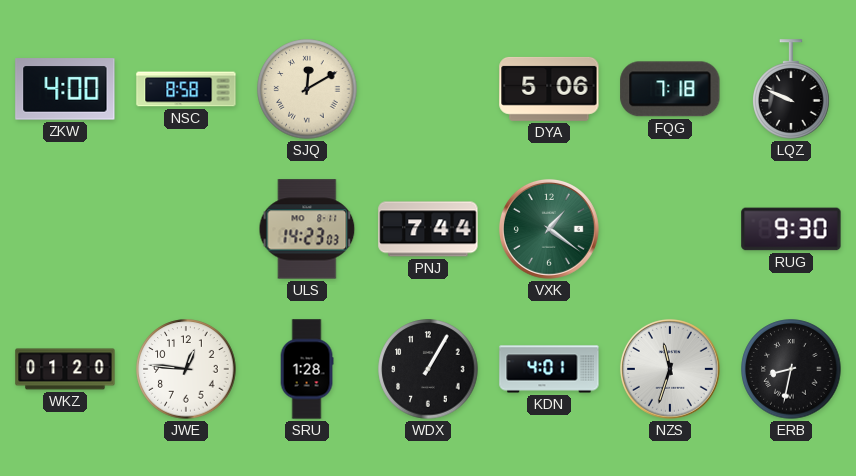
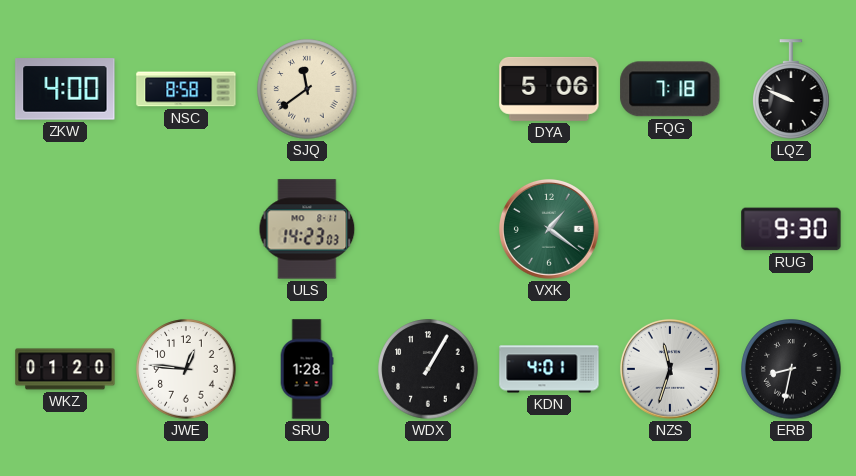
SJQ: 12:10 -> 11:39 (307, 89)
PNJ: 7:44 -> none (428, 229)
